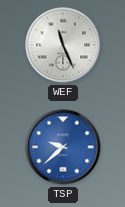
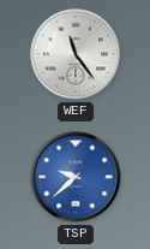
WEF: 11:26 -> 11:24 (76, 54)
